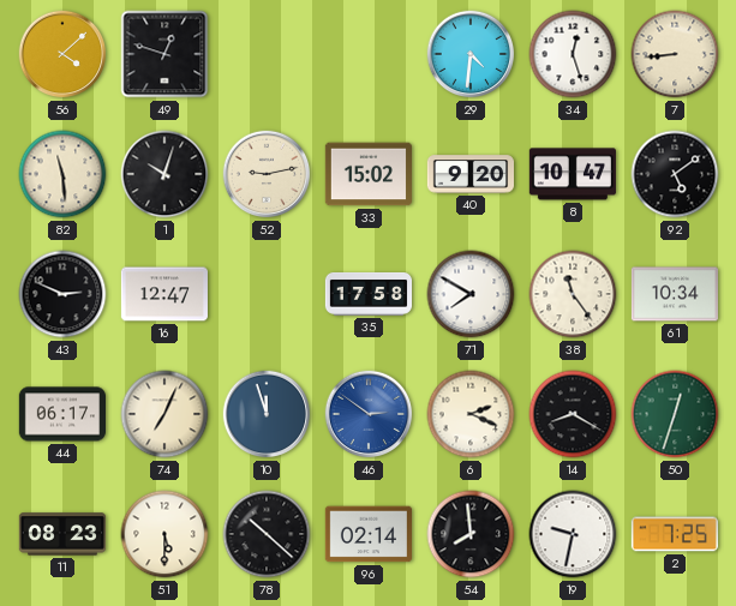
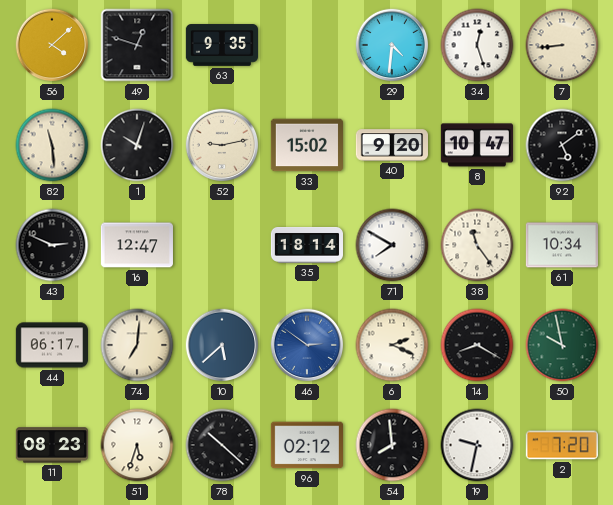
63: none -> 9:35 (221, 45)
35: 17:58 -> 18:14 (306, 245)
74: 7:04 -> 7:01 (137, 345)
10: 11:57 -> 5:38 (222, 345)
50: 12:33 -> 9:58 (562, 345)
51: 5:30 -> 5:33 (137, 445)
96: 02:14 -> 02:12 (306, 445)
2: 7:25 -> 7:20 (562, 445)
